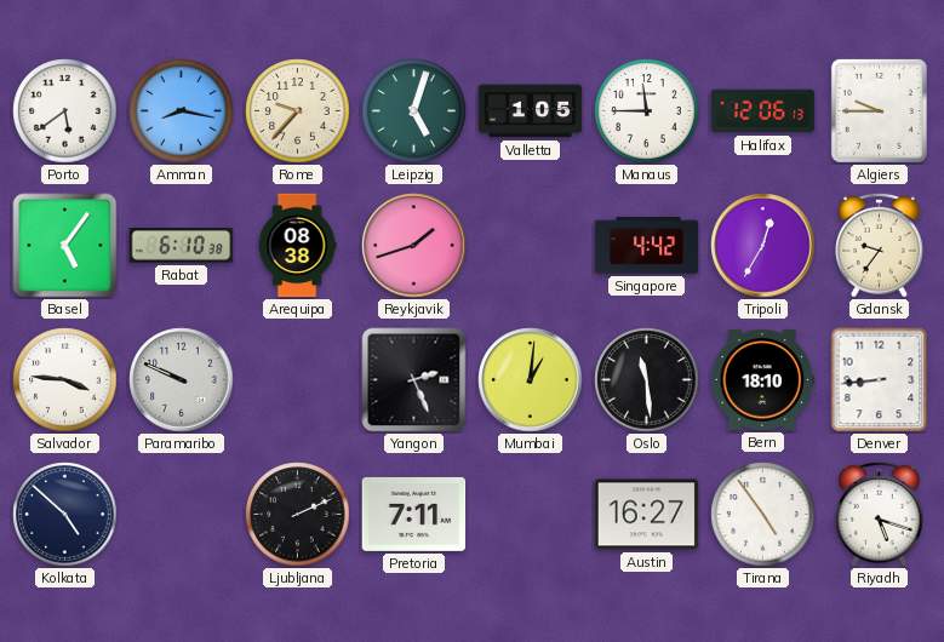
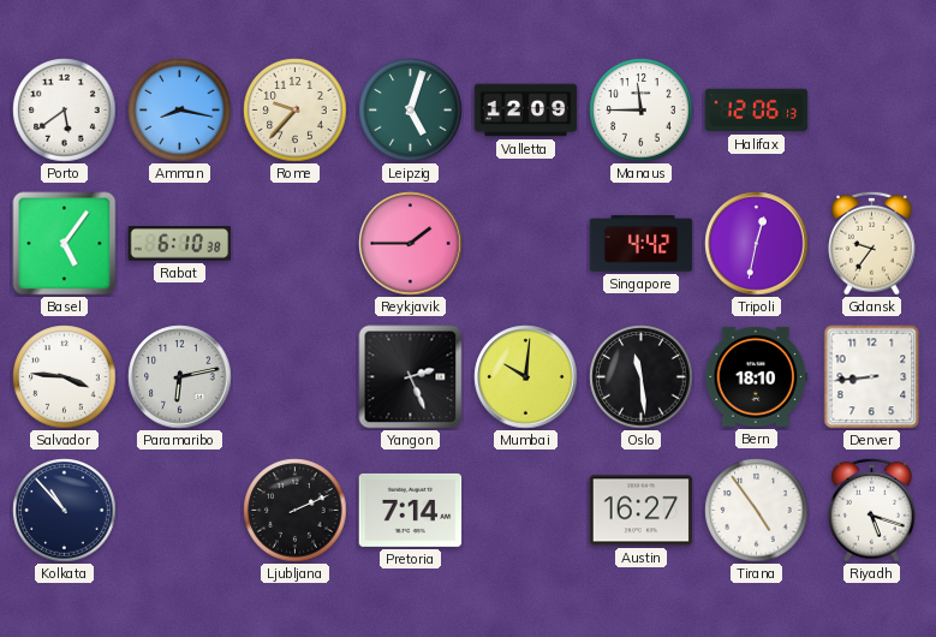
Valletta: 1:05 -> 12:09 (526, 111)
Algiers: 9:45 -> none (879, 110)
Arequipa: 08:38 -> none (297, 246)
Reykjavik: 1:42 -> 1:45 (411, 244)
Tripoli: 12:35 -> 12:32 (757, 244)
Paramaribo: 9:49 -> 6:13 (180, 377)
Mumbai: 1:01 -> 10:01 (526, 377)
Kolkata: 4:52 -> 10:53 (65, 511)
Pretoria: 7:11 -> 7:14 (411, 510)
